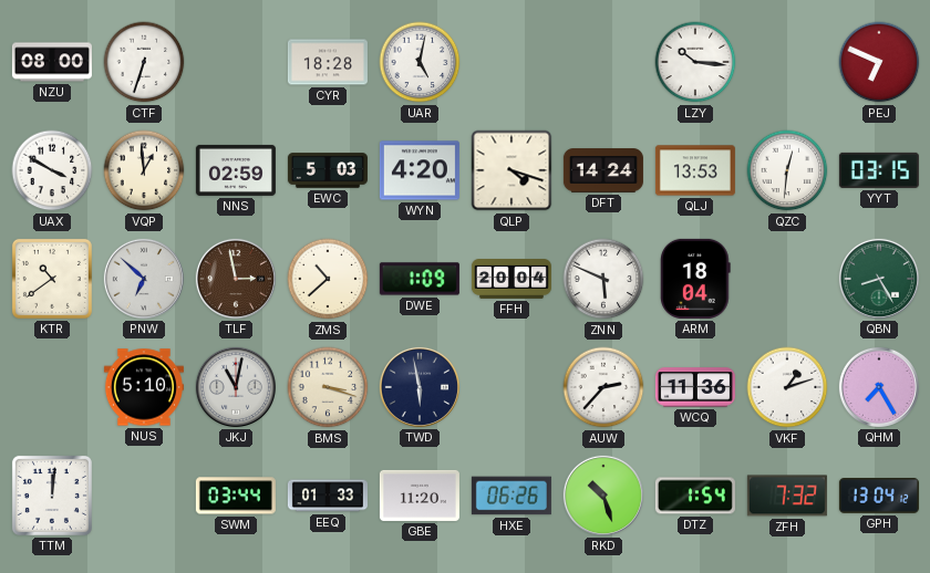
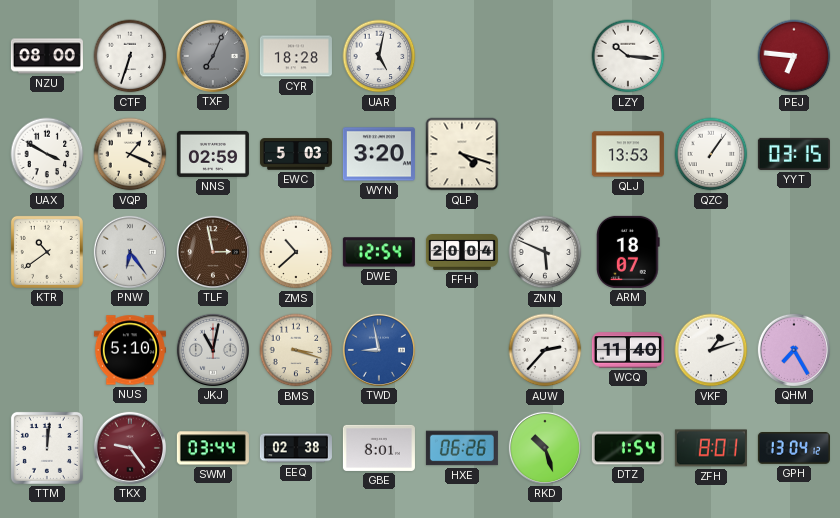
TXF: none -> 7:04 (213, 56)
PEJ: 6:49 -> 6:46 (794, 56)
VQP: 12:59 -> 1:19 (130, 154)
WYN: 4:20 -> 3:20 (379, 154)
DFT: 14:24 -> none (603, 170)
QZC: 12:31 -> 1:06 (711, 154)
PNW: 6:52 -> 6:24 (130, 252)
DWE: 1:09 -> 12:54 (379, 252)
ARM: 18:04 -> 18:07 (629, 252)
QBN: 8:25 -> none (879, 279)
TWD: 5:58 -> 8:58 (379, 350)
TWD dial: navy -> blue (379, 350)
WCQ: 11:36 -> 11:40 (628, 350)
TKX: none -> 9:24 (130, 448)
EEQ: 01:33 -> 02:38 (296, 448)
GBE: 11:20 -> 8:01 (379, 448)
ZFH: 7:32 -> 8:01 (711, 448)
